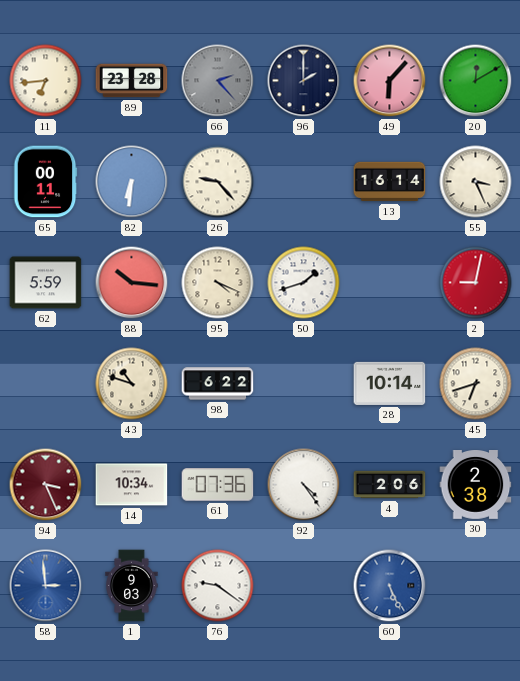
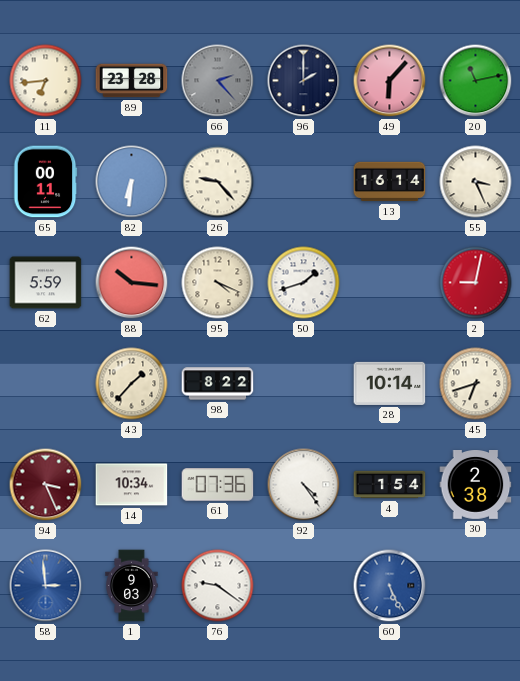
20: 12:10 -> 11:13 (476, 81)
43: 10:48 -> 1:37 (132, 384)
98: 6:22 -> 8:22 (218, 384)
4: 2:06 -> 1:54 (390, 485)
